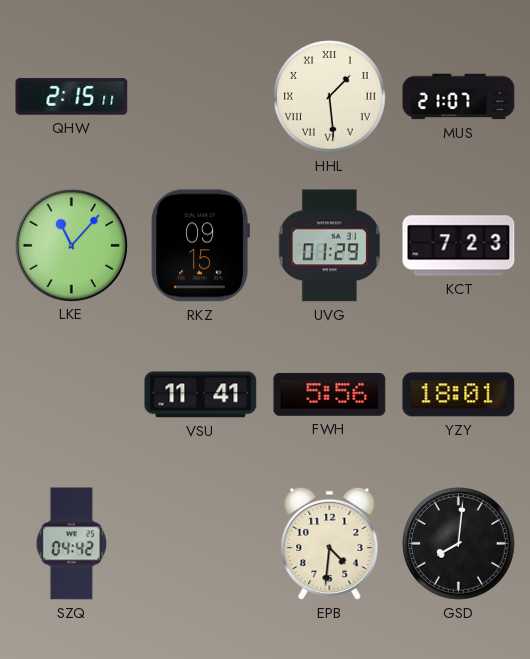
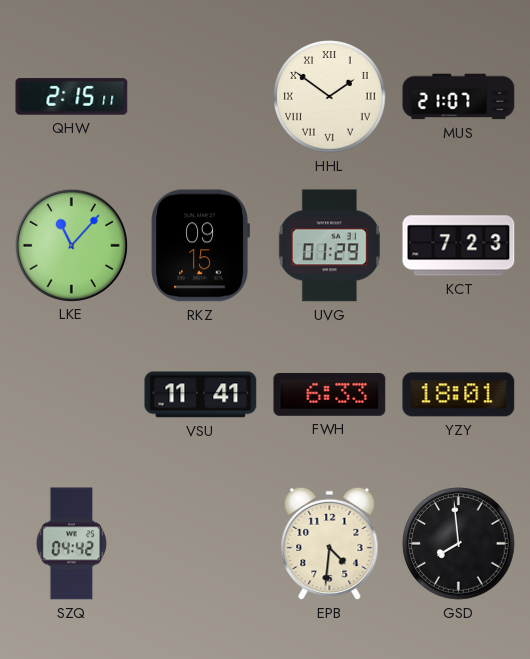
HHL: 1:29 -> 1:51 (330, 97)
FWH: 5:56 -> 6:33 (330, 395)
GSD: 8:01 -> 7:59 (459, 544)
